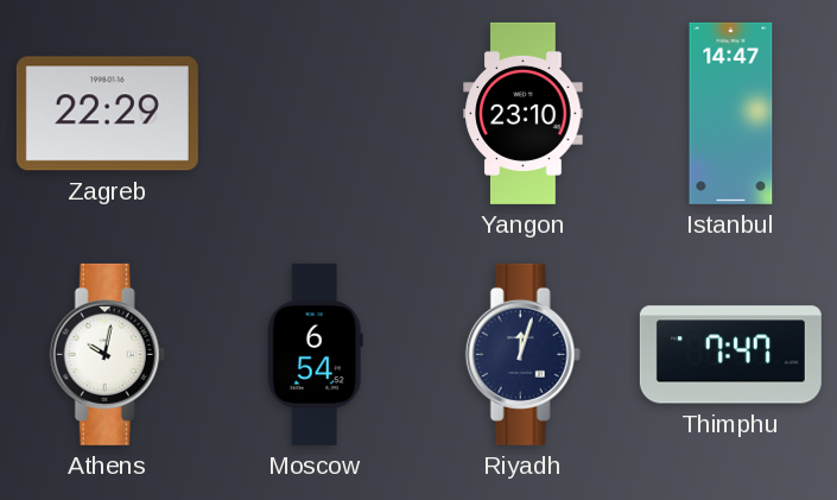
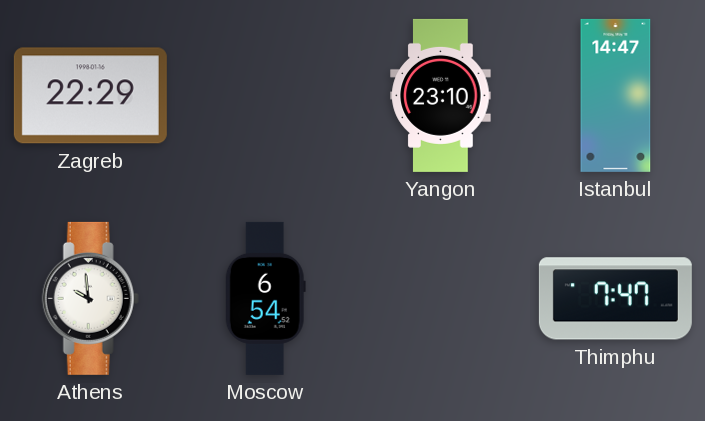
Athens: 10:02 -> 9:59 (90, 298)
Riyadh: 12:03 -> none (522, 354)
